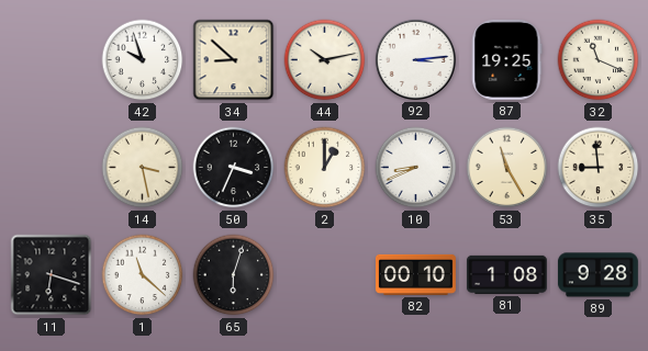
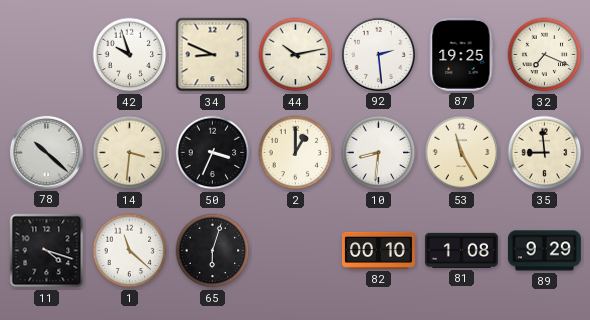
34: 8:52 -> 8:49 (213, 55)
92: 3:14 -> 2:29 (378, 54)
32: 11:19 -> 7:19 (545, 55)
78: none -> 10:22 (46, 152)
14: 3:28 -> 3:31 (130, 153)
10: 8:41 -> 8:31 (379, 153)
11: 6:18 -> 4:18 (47, 251)
89: 9:28 -> 9:29 (544, 251)
